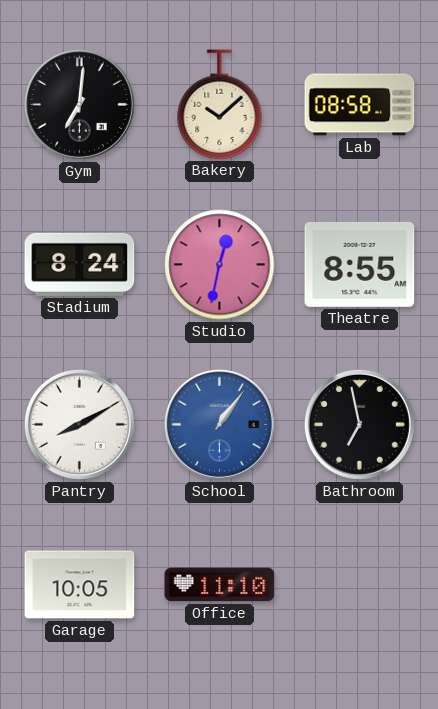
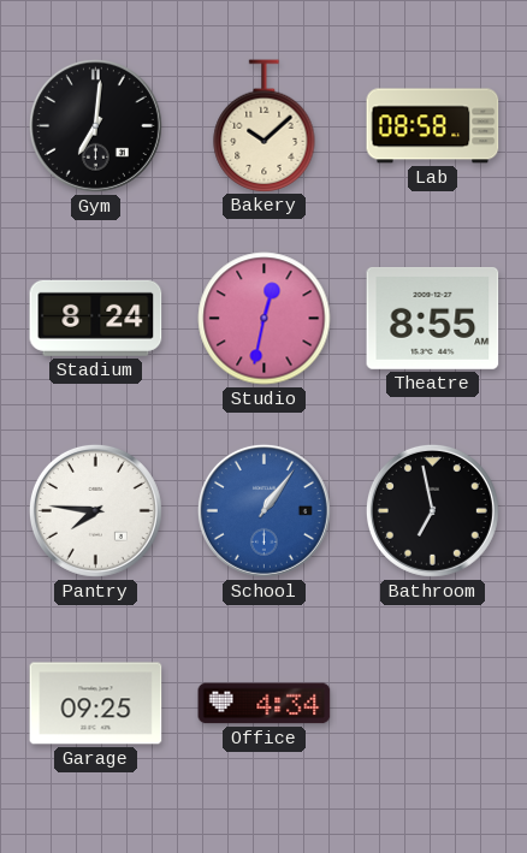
Pantry: 8:10 -> 7:46 (95, 510)
Garage: 10:05 -> 09:25 (96, 704)
Office: 11:10 -> 4:34 (265, 704)
